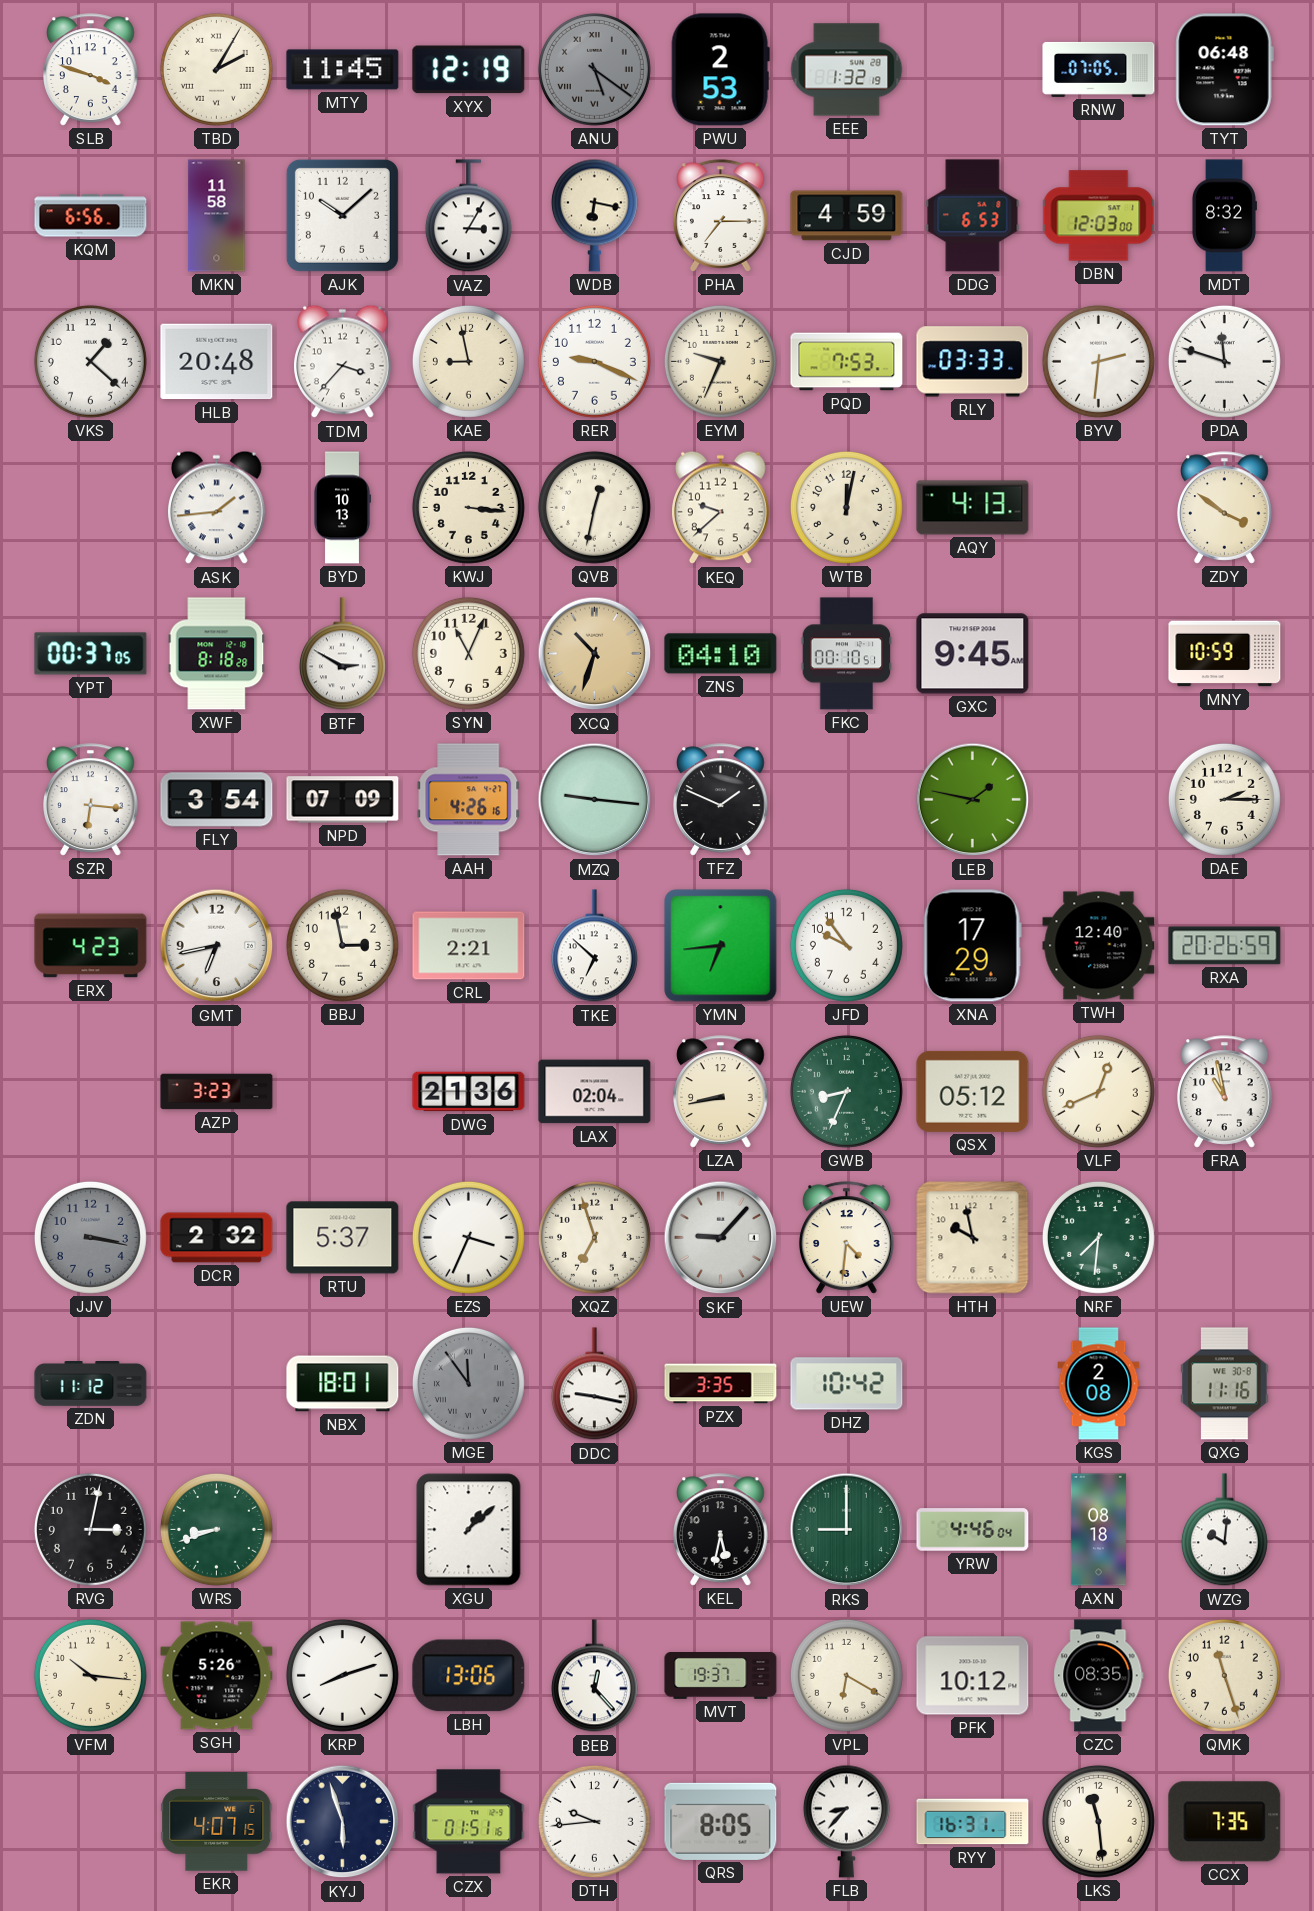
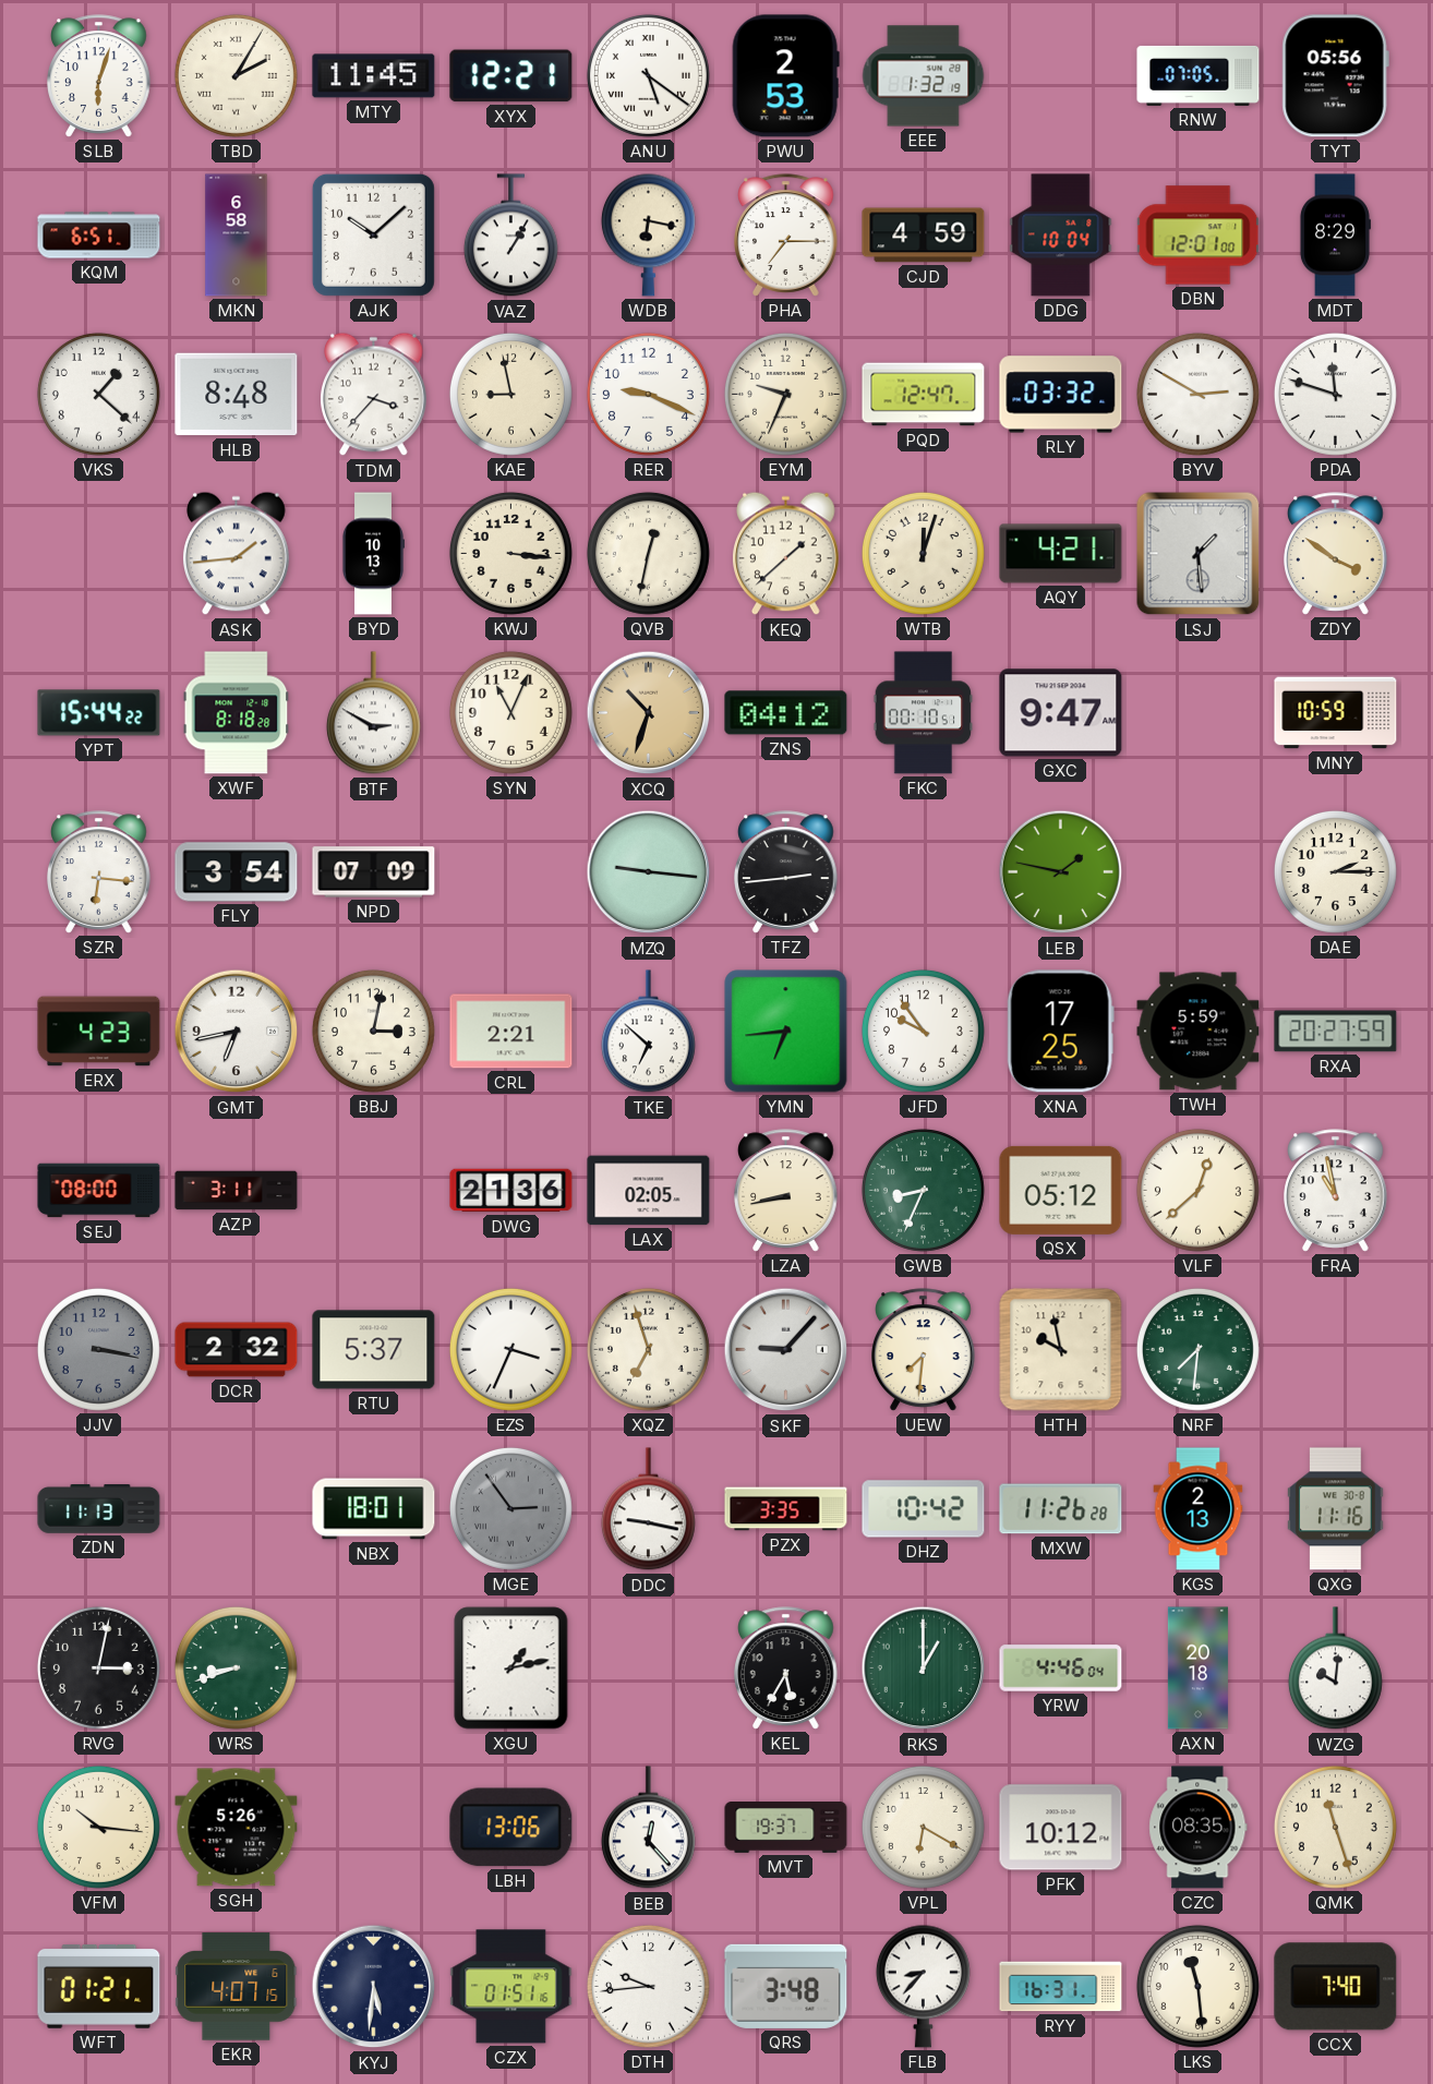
SLB: 3:48 -> 6:03 (99, 76)
XYX: 12:19 -> 12:21 (511, 76)
ANU dial: grey -> white (648, 75)
TYT: 06:48 -> 05:56 (1335, 76)
KQM: 6:56 -> 6:51 (99, 236)
MKN: 11:58 -> 6:58 (237, 236)
VAZ: 3:05 -> 1:05 (510, 236)
DDG: 6:53 -> 10:04 (1061, 236)
DBN: 12:03 -> 12:01 (1199, 236)
MDT: 8:32 -> 8:29 (1335, 236)
HLB: 20:48 -> 8:48 (237, 395)
PQD: 7:53 -> 12:47 (924, 395)
RLY: 03:33 -> 03:32 (1061, 395)
BYV: 2:31 -> 2:50 (1197, 394)
KEQ: 9:38 -> 1:38 (786, 554)
WTB: 12:02 -> 12:03 (923, 553)
AQY: 4:13 -> 4:21 (1061, 554)
LSJ: none -> 1:29 (1199, 554)
YPT: 00:37 -> 15:44 (99, 713)
ZNS: 04:10 -> 04:12 (786, 713)
GXC: 9:45 -> 9:47 (1061, 713)
AAH: 4:26 -> none (469, 800)
TFZ: 1:49 -> 2:44 (786, 872)
BBJ: 2:58 -> 3:02 (373, 1031)
XNA: 17:29 -> 17:25 (1060, 1032)
TWH: 12:40 -> 5:59 (1199, 1032)
RXA: 20:26 -> 20:27 (1336, 1032)
SEJ: none -> 08:00 (99, 1191)
AZP: 3:23 -> 3:11 (237, 1191)
LAX: 02:04 -> 02:05 (649, 1191)
VLF: 12:41 -> 12:38 (1197, 1190)
UEW: 4:31 -> 7:31 (924, 1350)
ZDN: 11:12 -> 11:13 (99, 1509)
MGE: 11:54 -> 2:54 (510, 1508)
MXW: none -> 11:26 (1061, 1509)
KGS: 2:08 -> 2:13 (1199, 1509)
XGU: 1:08 -> 1:13 (511, 1669)
KEL: 5:32 -> 5:35 (786, 1669)
RKS: 9:00 -> 1:00 (924, 1669)
AXN: 08:18 -> 20:18 (1197, 1669)
KRP: 8:12 -> none (342, 1675)
WFT: none -> 01:21 (99, 1987)
KYJ: 5:57 -> 5:31 (374, 1987)
QRS: 8:05 -> 3:48 (786, 1986)
CCX: 7:35 -> 7:40 (1336, 1987)
